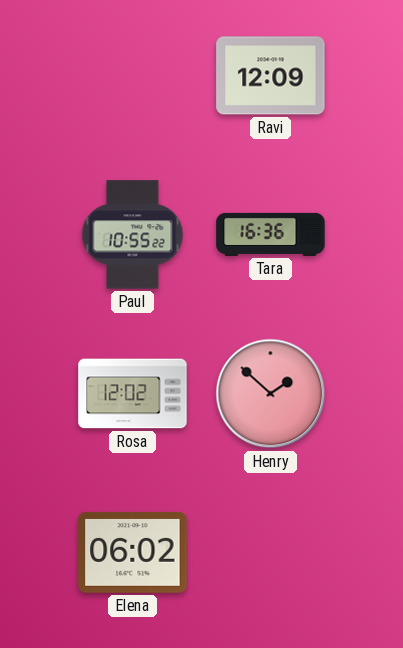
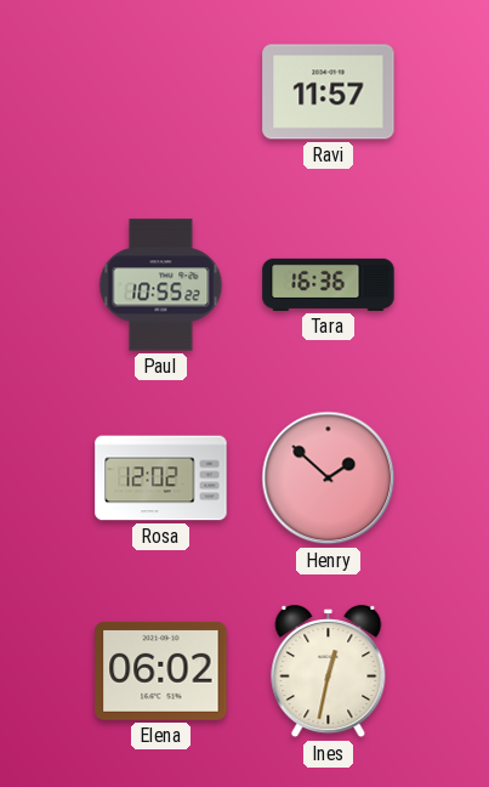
Ravi: 12:09 -> 11:57 (329, 92)
Ines: none -> 12:32 (329, 672)
